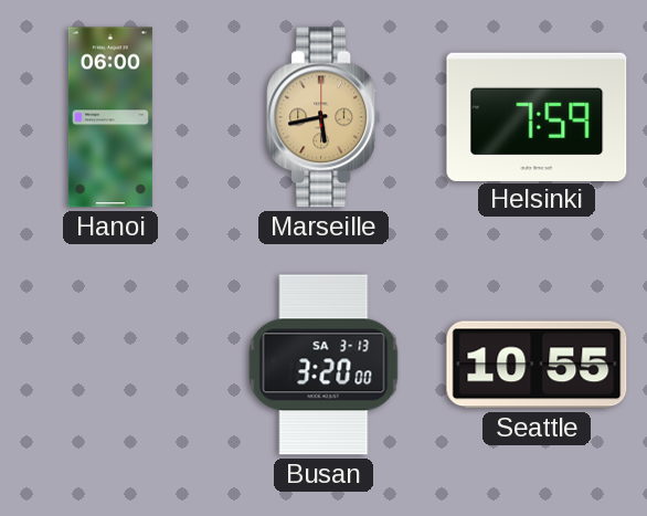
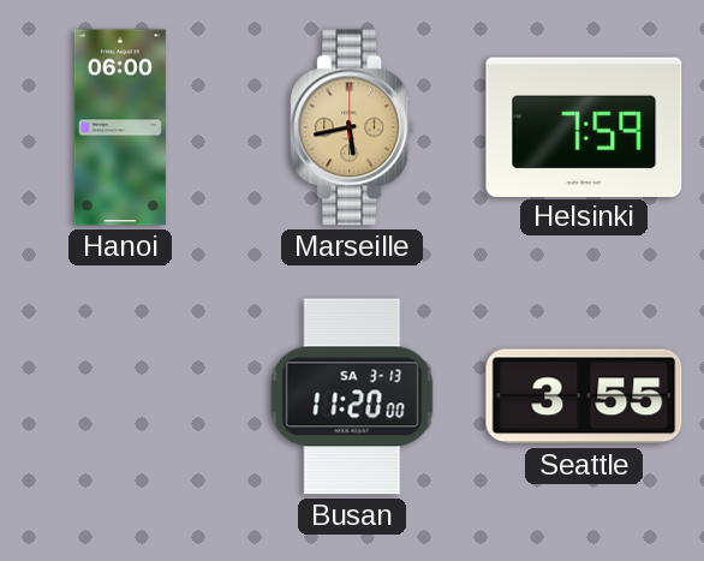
Busan: 3:20 -> 11:20 (352, 396)
Seattle: 10:55 -> 3:55 (584, 396)
